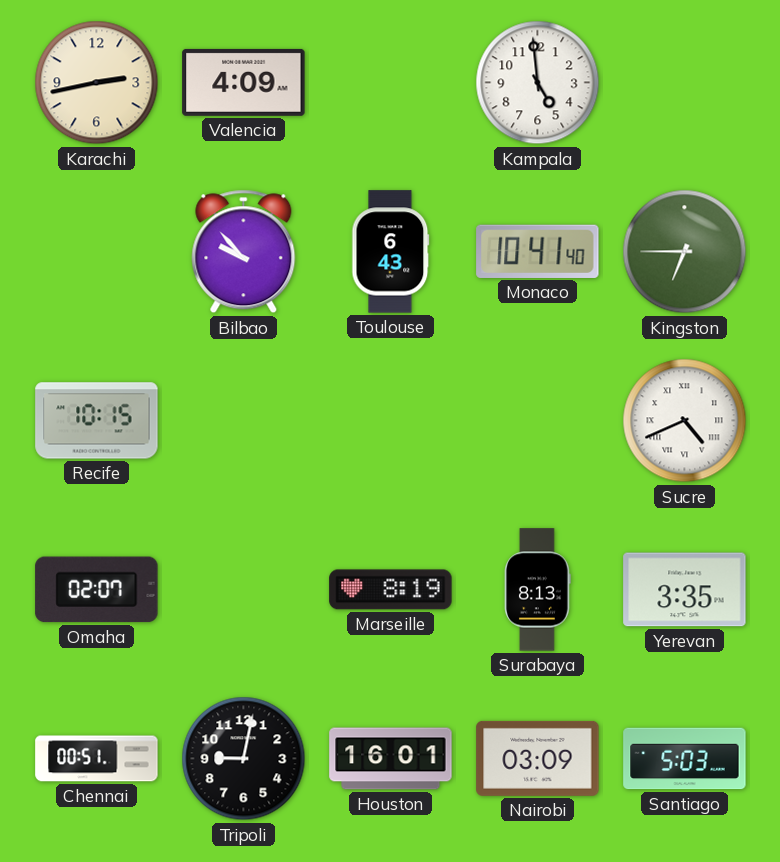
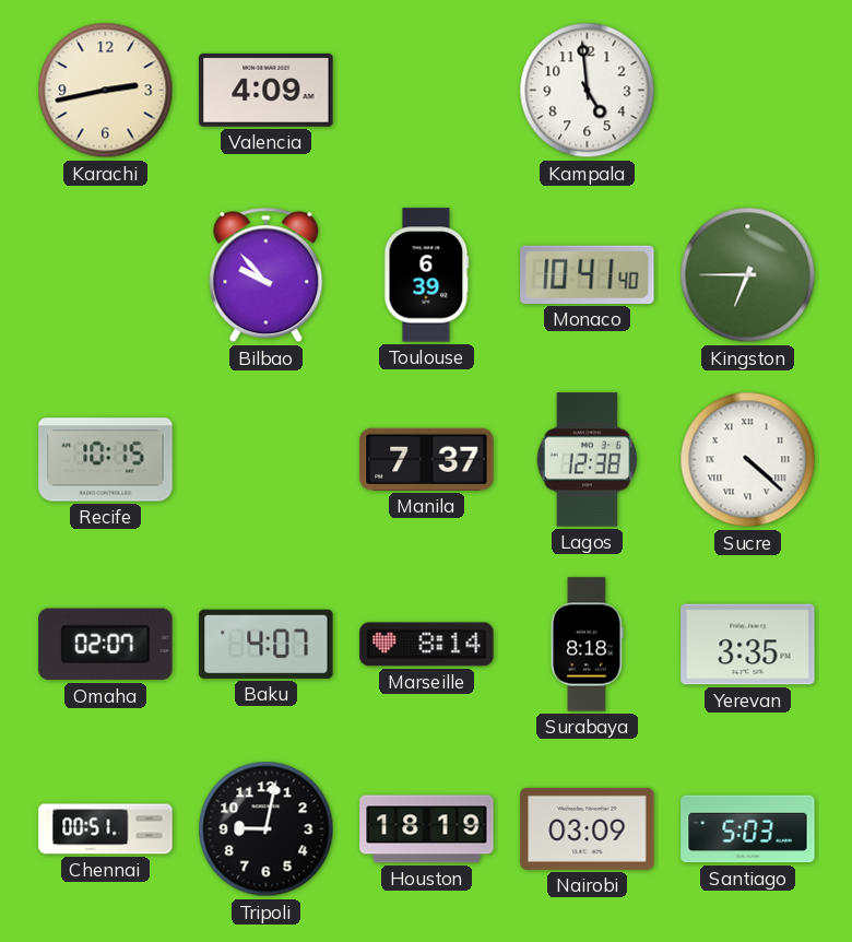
Toulouse: 6:43 -> 6:39 (427, 275)
Manila: none -> 7:37 (427, 459)
Lagos: none -> 12:38 (587, 460)
Sucre: 4:41 -> 4:22 (748, 460)
Baku: none -> 4:07 (267, 644)
Marseille: 8:19 -> 8:14 (427, 645)
Surabaya: 8:13 -> 8:18 (588, 645)
Houston: 16:01 -> 18:19 (427, 829)
